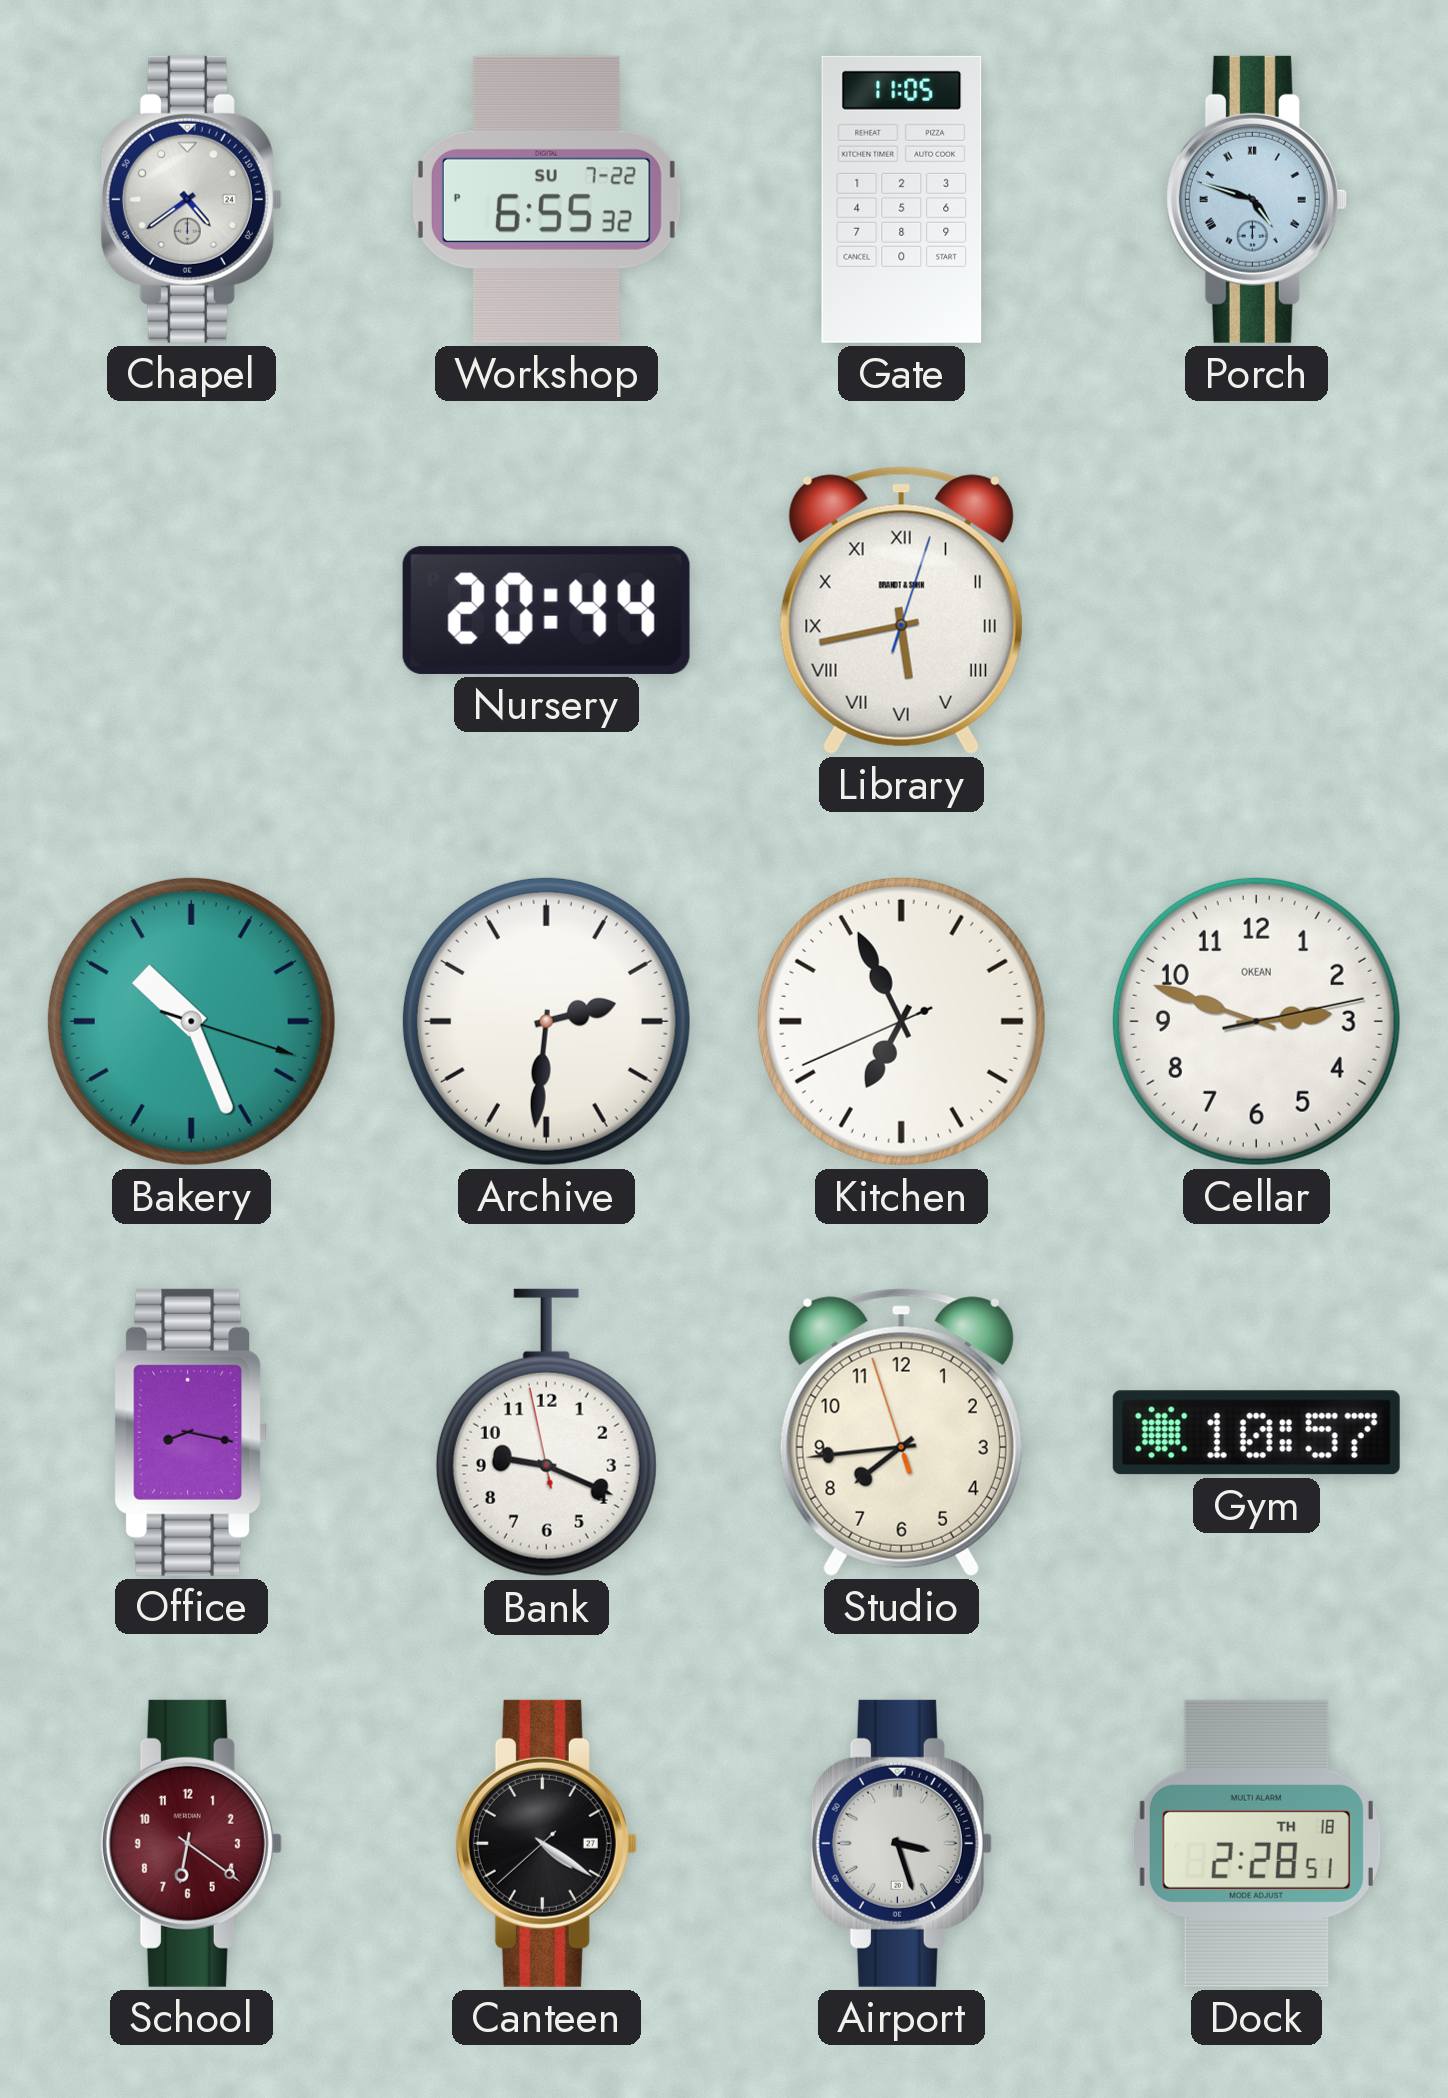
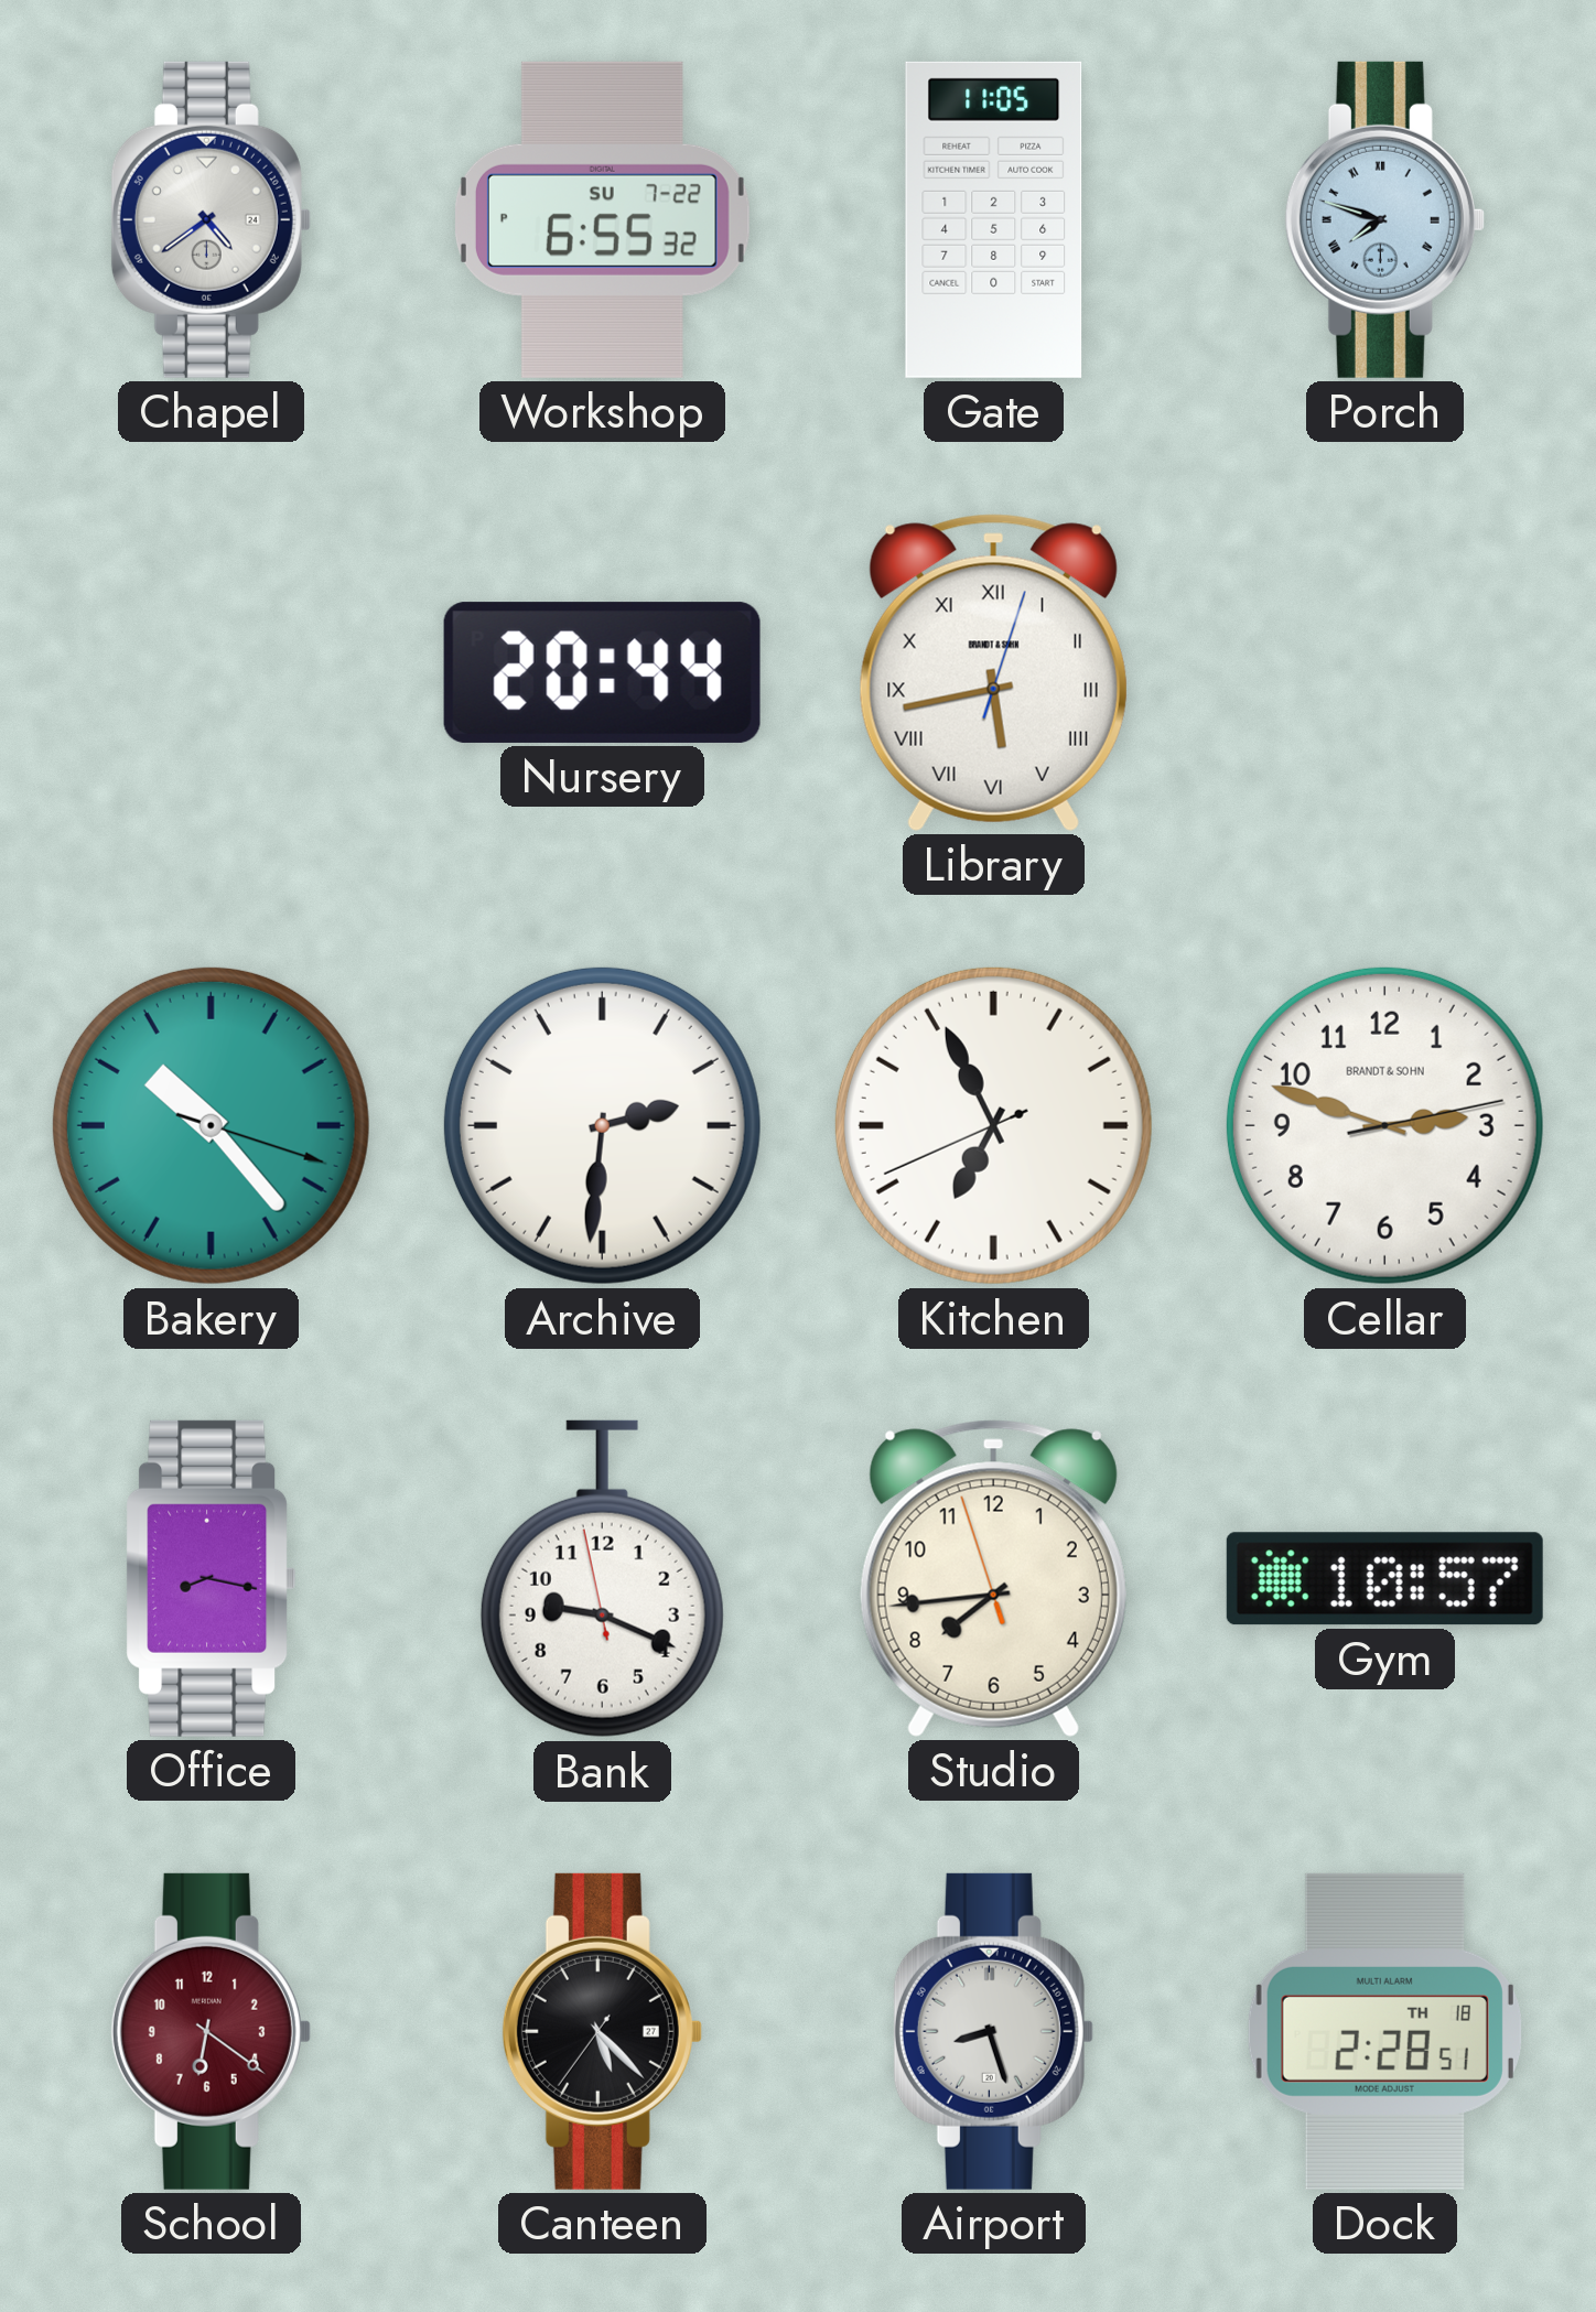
Porch: 4:48 -> 7:48 (1384, 219)
Bakery: 10:26 -> 10:23 (211, 1125)
Cellar brand: OKEAN -> BRANDT & SOHN (1384, 1125)
Canteen: 4:20 -> 5:22 (602, 2031)
Airport: 3:27 -> 8:27 (993, 2031)
